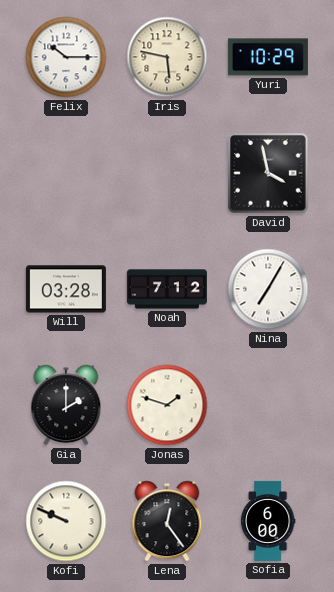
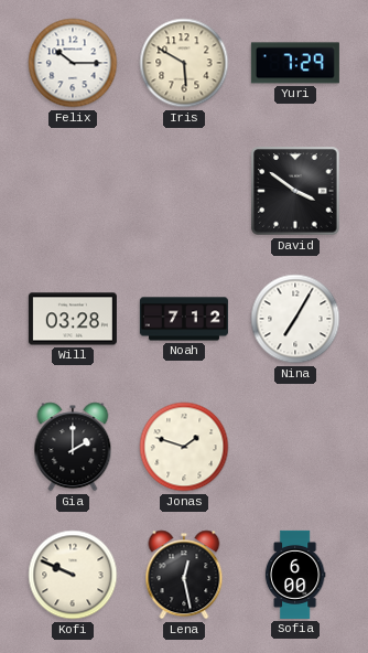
Iris: 5:47 -> 5:50 (184, 63)
Yuri: 10:29 -> 7:29 (295, 63)
David: 3:58 -> 3:51 (295, 191)
Lena: 12:24 -> 12:28 (184, 575)
